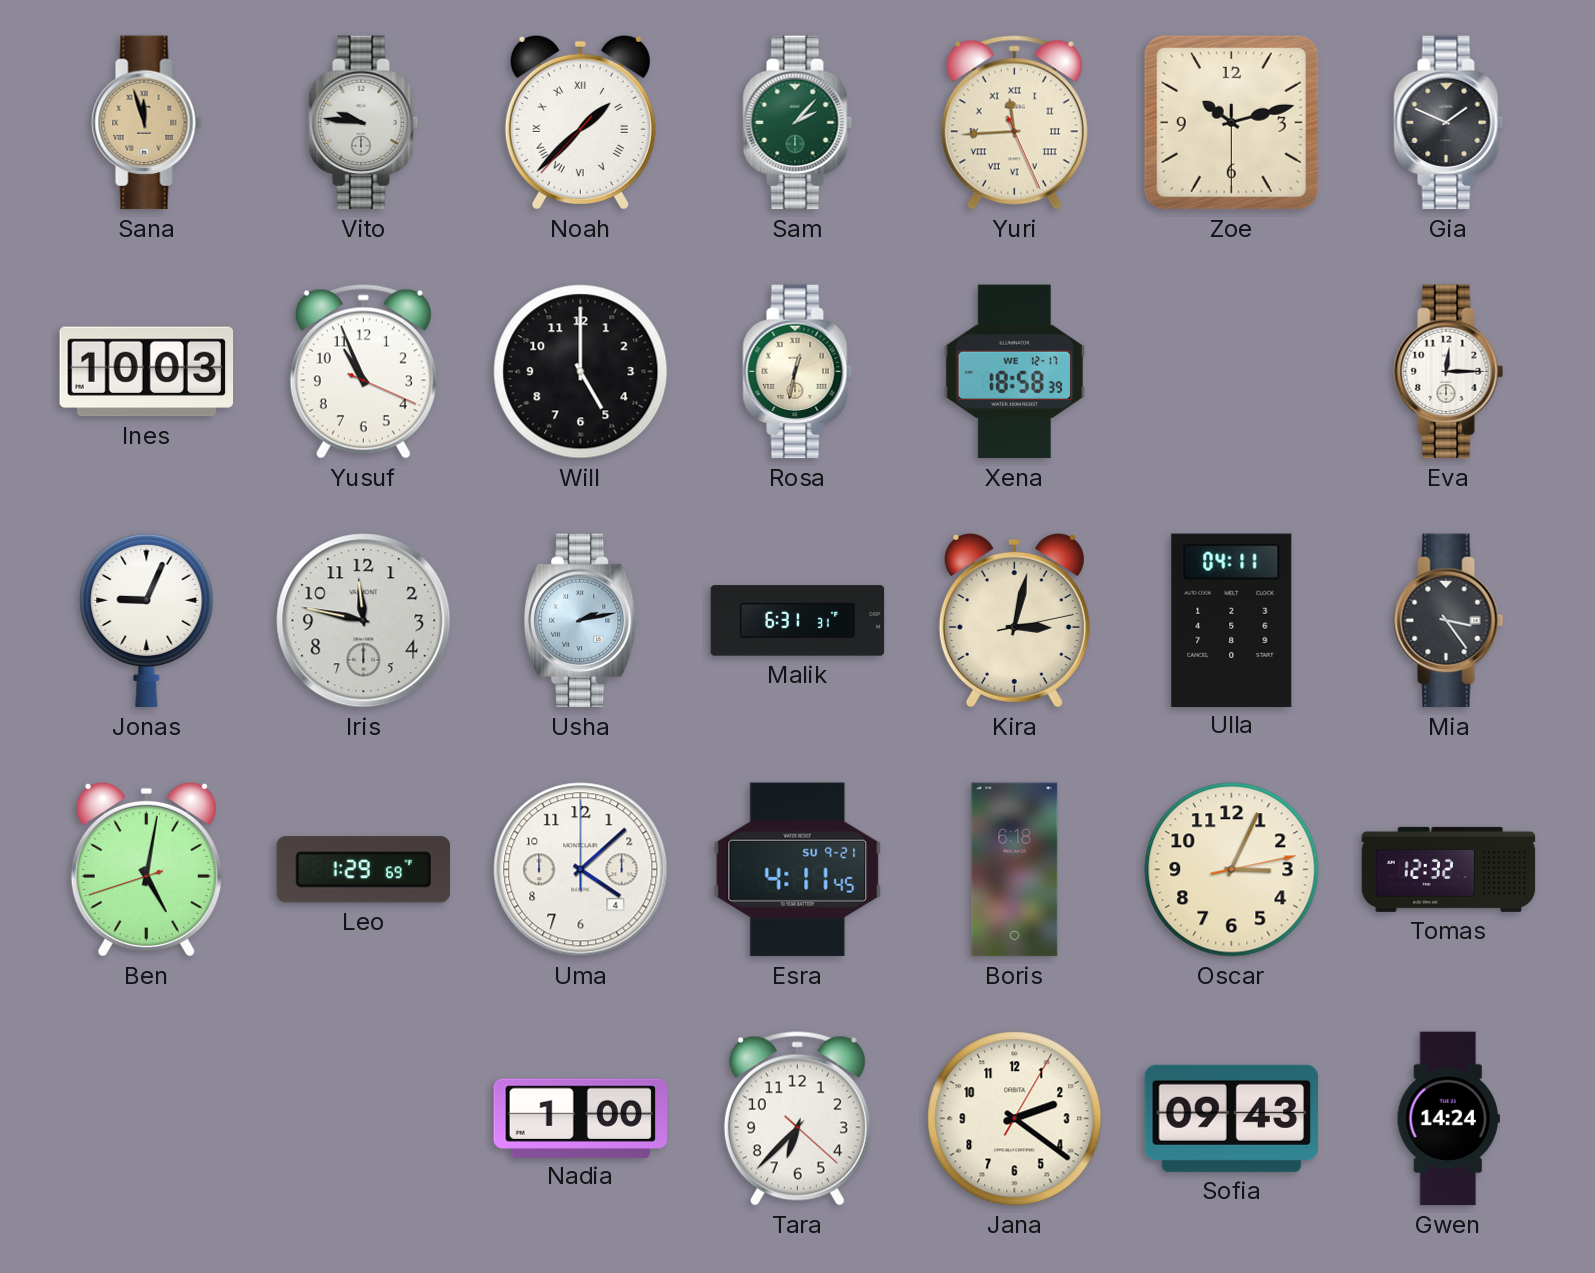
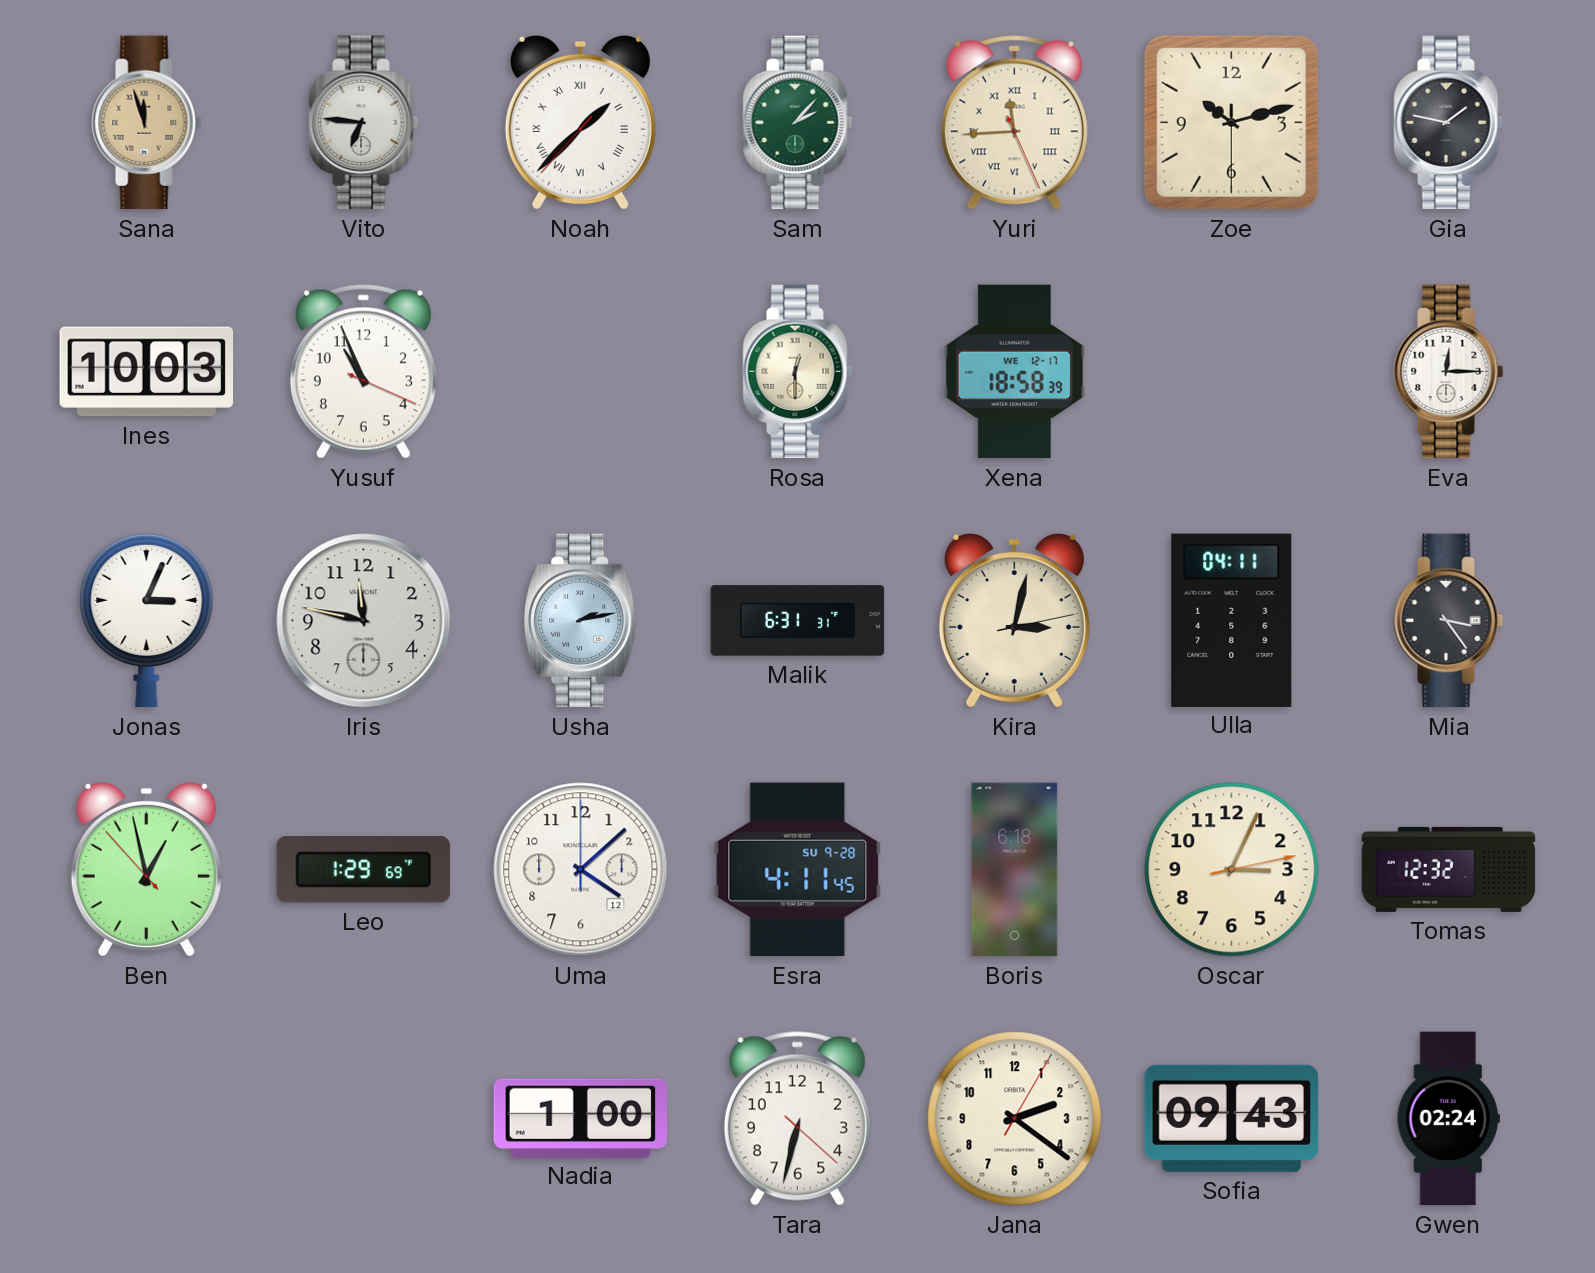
Vito: 9:46 -> 6:46 (364, 123)
Gia: 1:49 -> 1:47 (1449, 123)
Will: 5:00 -> none (581, 372)
Rosa: 12:32 -> 12:30 (798, 372)
Jonas: 9:04 -> 3:04 (147, 620)
Ben: 5:01 -> 12:57 (146, 869)
Uma date: 4 -> 12 (581, 870)
Esra date: SU 9-21 -> SU 9-28 (798, 870)
Tara: 6:37 -> 6:32 (797, 1119)
Gwen: 14:24 -> 02:24 (1448, 1119)
